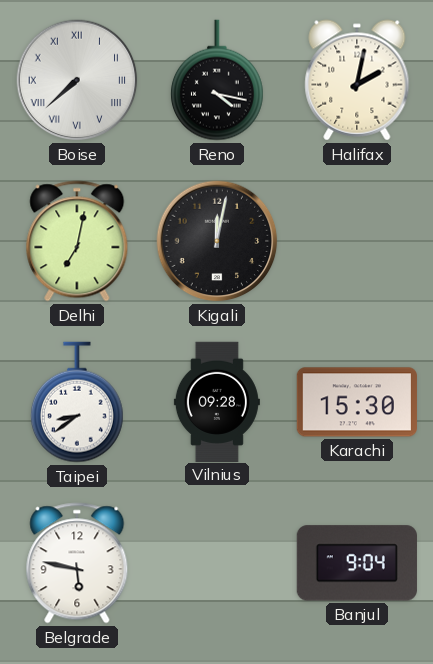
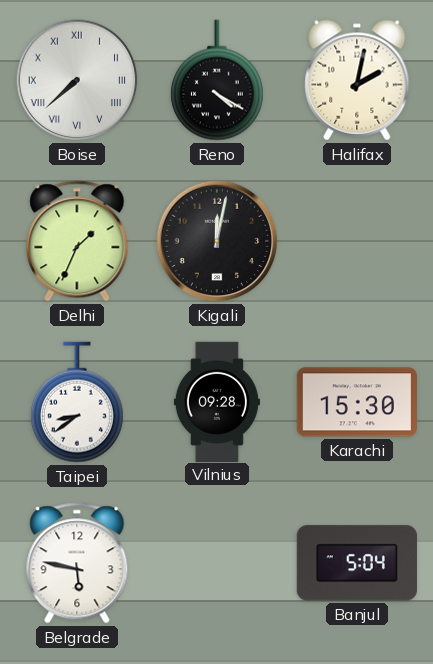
Reno: 4:17 -> 4:20 (218, 80)
Delhi: 7:02 -> 1:34 (77, 241)
Banjul: 9:04 -> 5:04 (357, 563)
